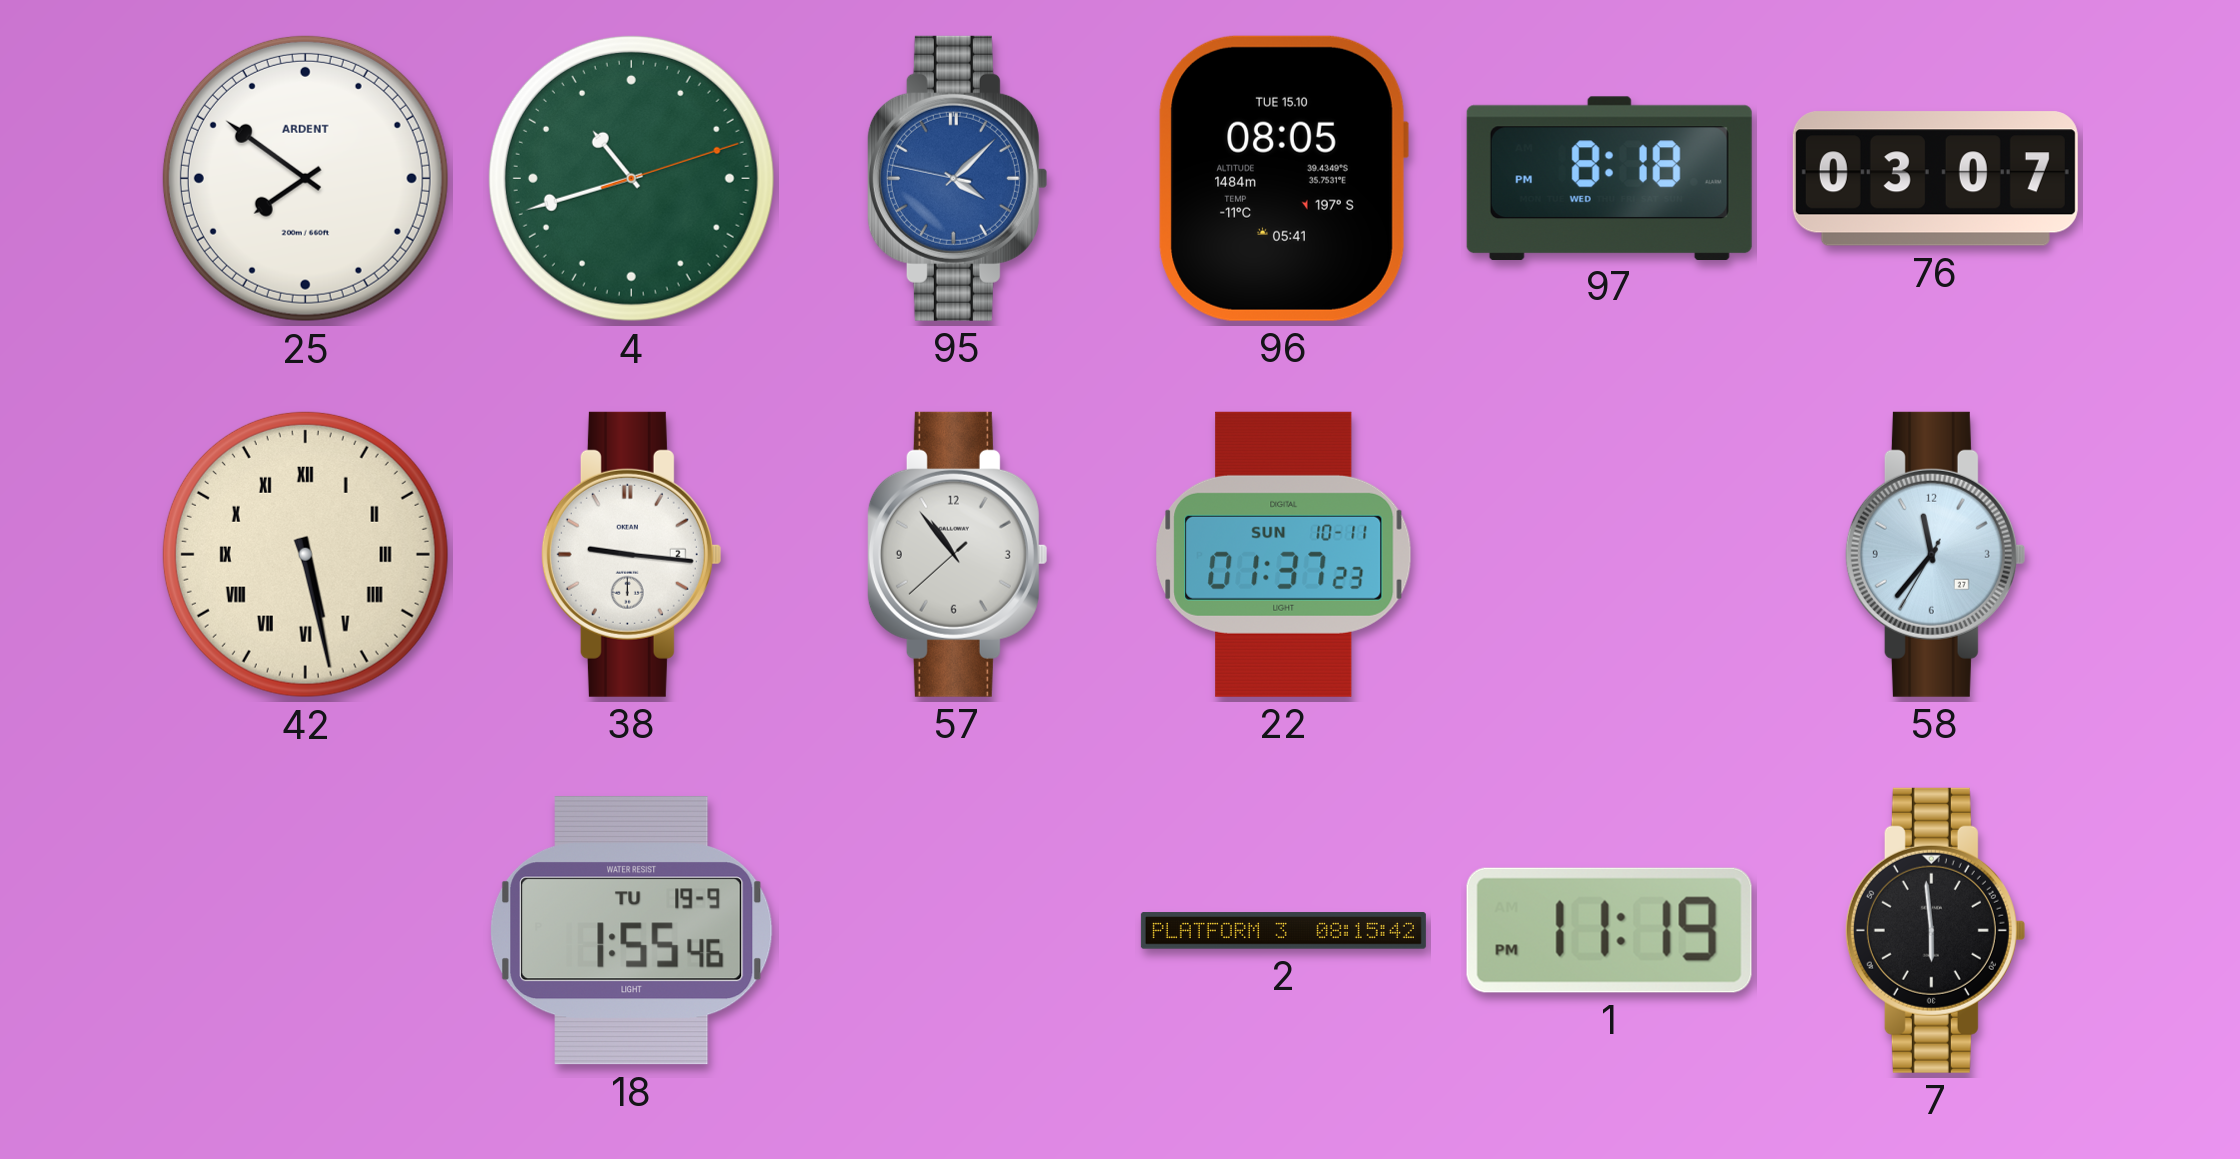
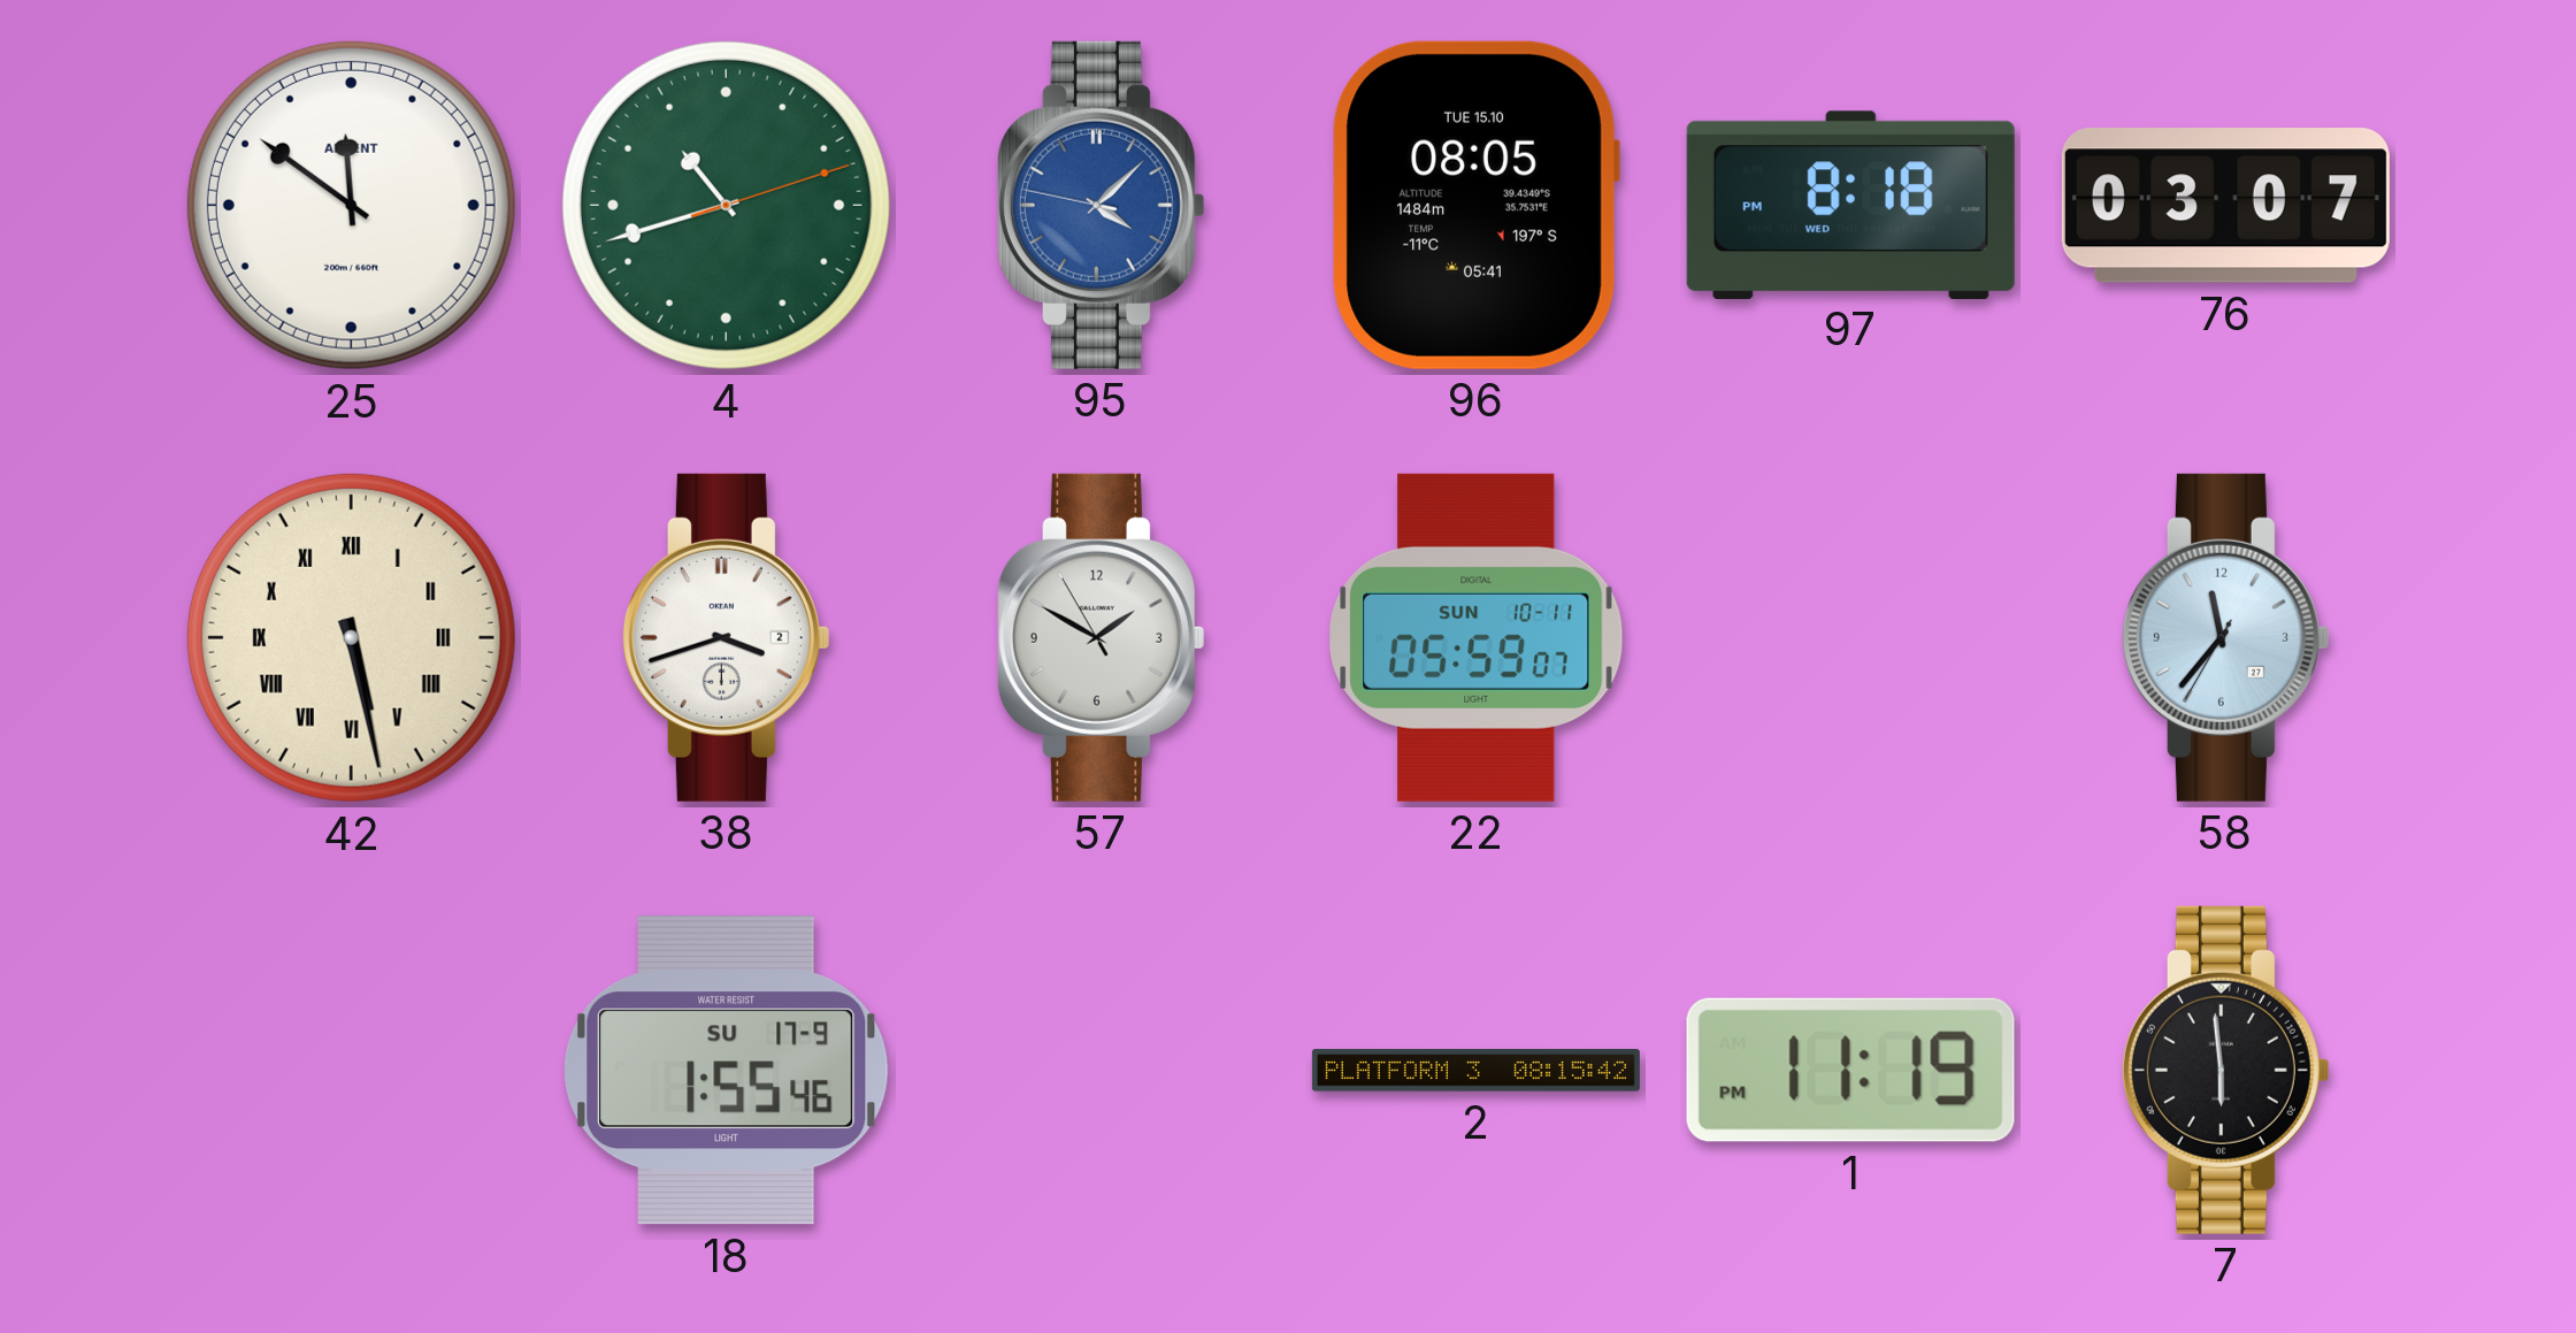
25: 7:51 -> 11:51 (351, 205)
38: 9:16 -> 3:42 (726, 637)
57: 10:53 -> 1:49 (1101, 637)
22: 01:37 -> 05:59 (1477, 637)
18 date: TU 19-9 -> SU 17-9 (727, 1071)
